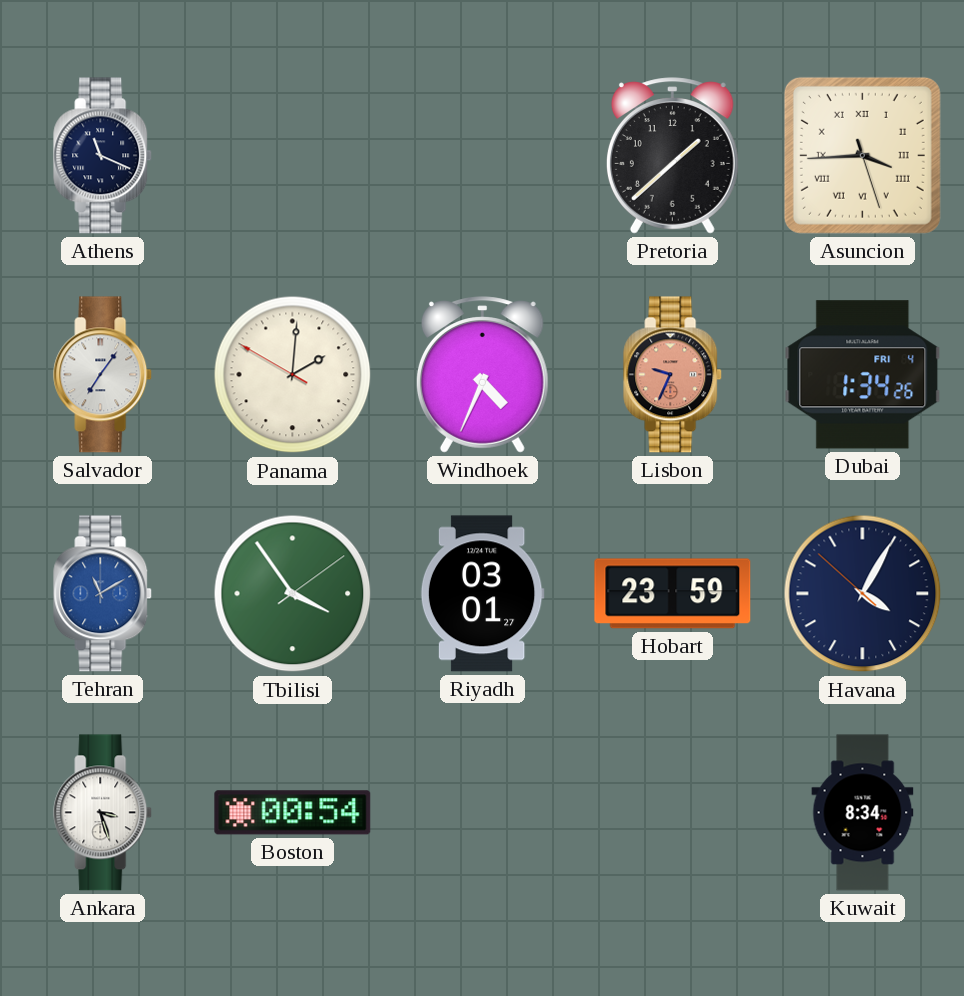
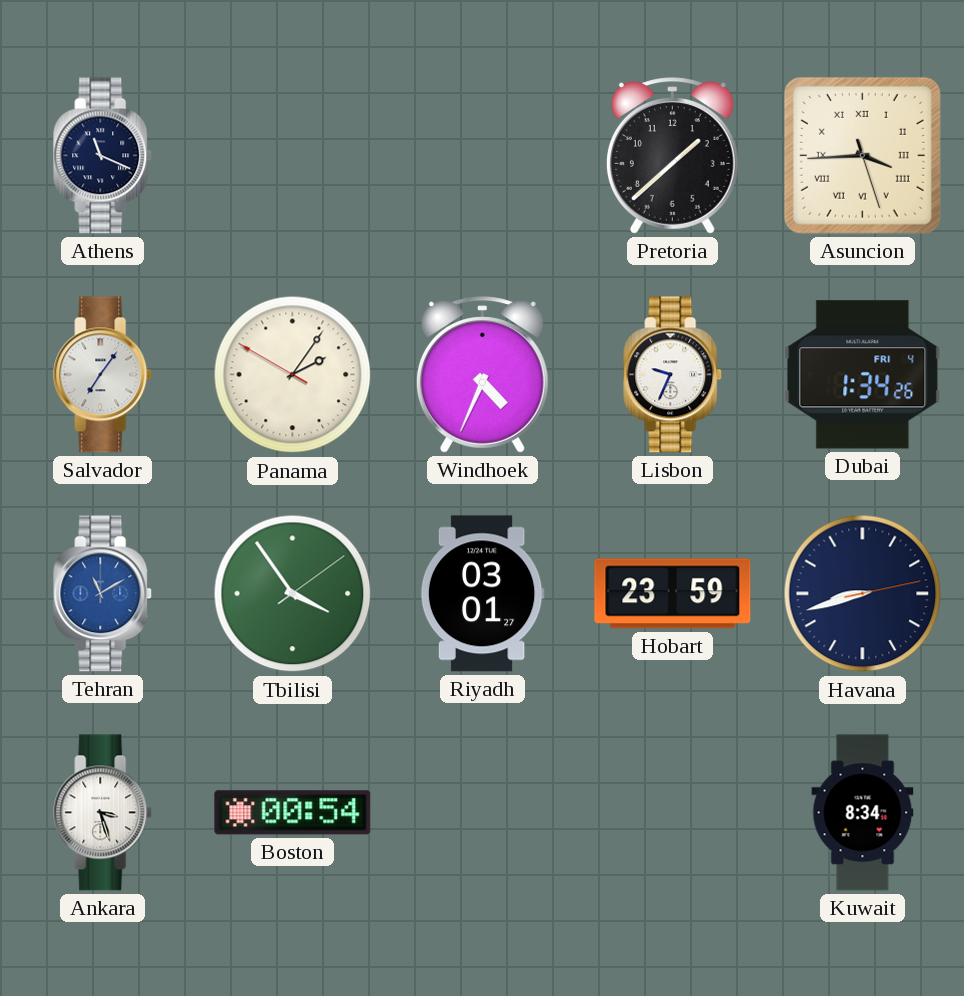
Panama: 2:00 -> 2:05 (293, 375)
Lisbon dial: salmon -> white (673, 375)
Havana: 4:04 -> 8:42 (863, 594)
